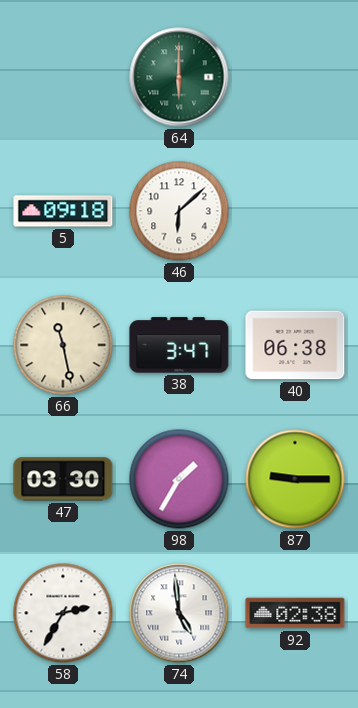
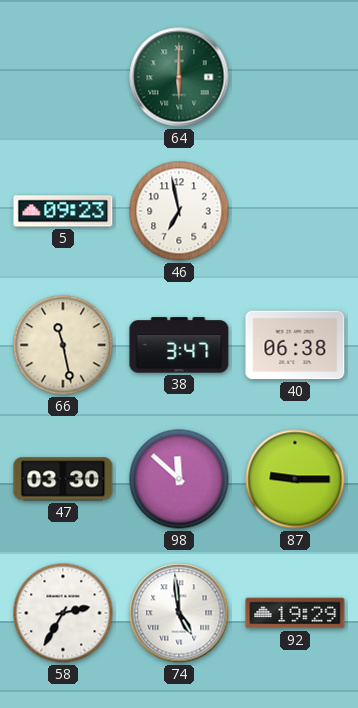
5: 09:18 -> 09:23 (63, 211)
46: 6:08 -> 6:58 (179, 211)
98: 1:35 -> 11:52 (179, 479)
92: 02:38 -> 19:29 (295, 613)
